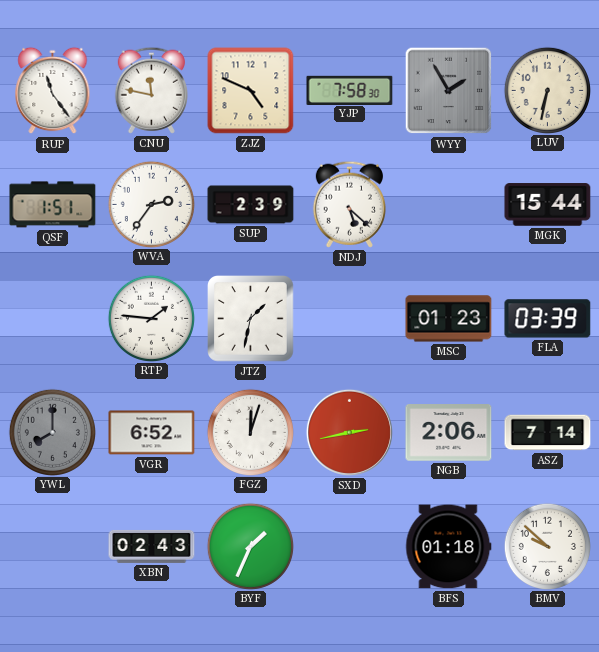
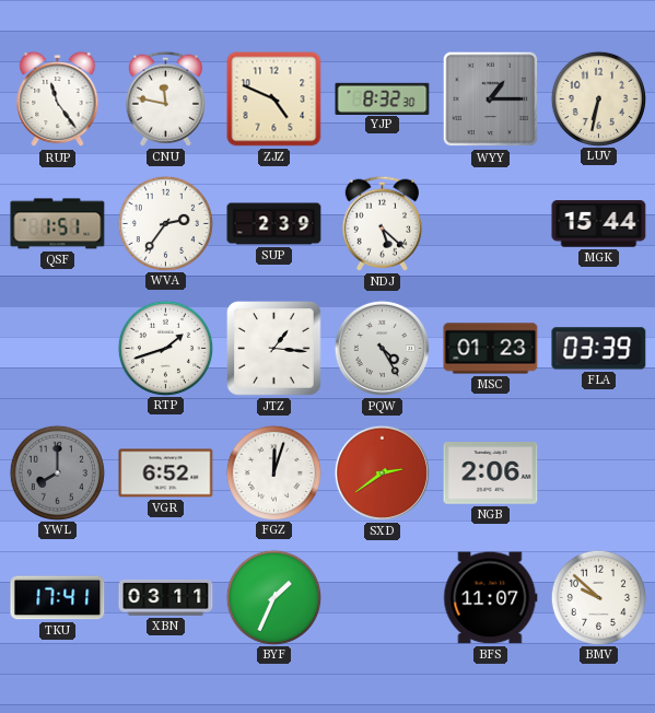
YJP: 7:58 -> 8:32 (383, 98)
WYY: 1:55 -> 1:15 (491, 100)
RTP: 1:46 -> 1:42 (165, 348)
JTZ: 1:32 -> 1:16 (274, 349)
PQW: none -> 4:25 (382, 348)
SXD: 2:43 -> 2:39 (382, 472)
ASZ: 7:14 -> none (548, 433)
TKU: none -> 17:41 (58, 598)
XBN: 02:43 -> 03:11 (166, 597)
BFS: 01:18 -> 11:07 (491, 598)
